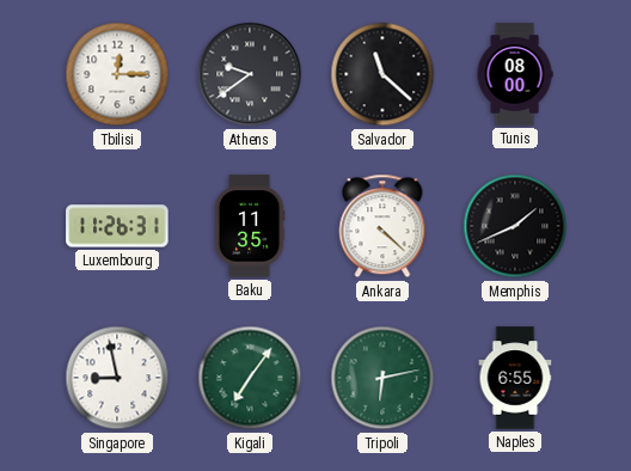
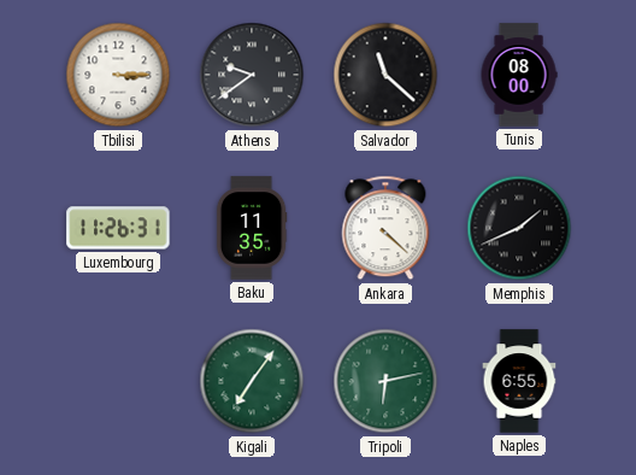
Tbilisi: 12:15 -> 3:15 (118, 75)
Singapore: 8:58 -> none (117, 378)
